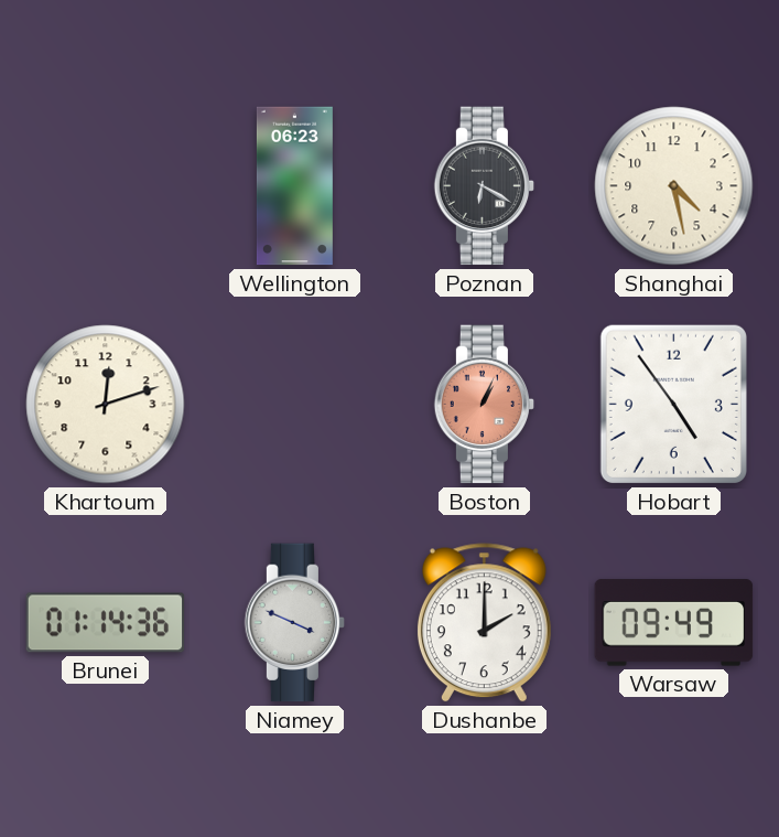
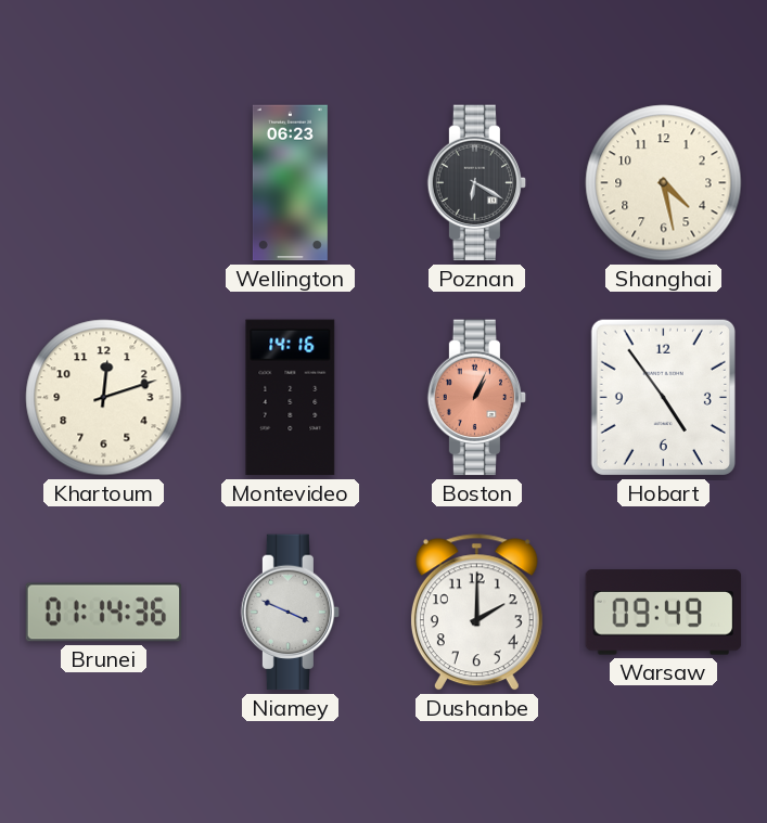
Montevideo: none -> 14:16 (291, 398)
